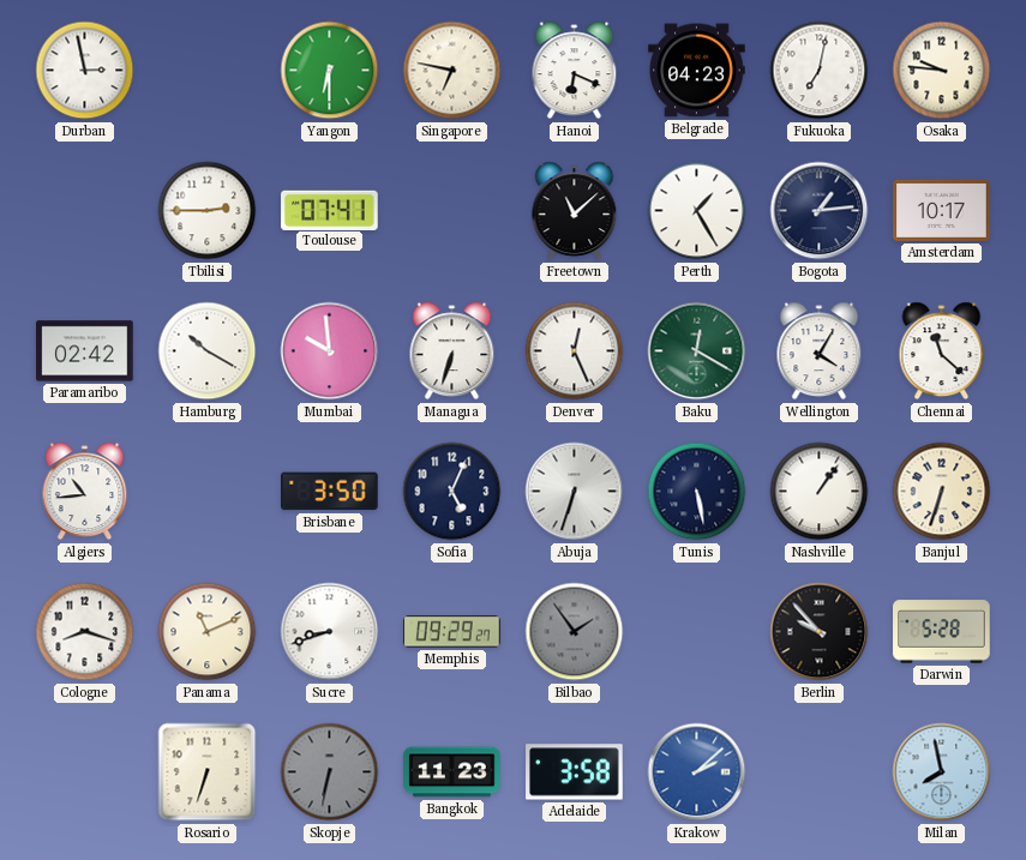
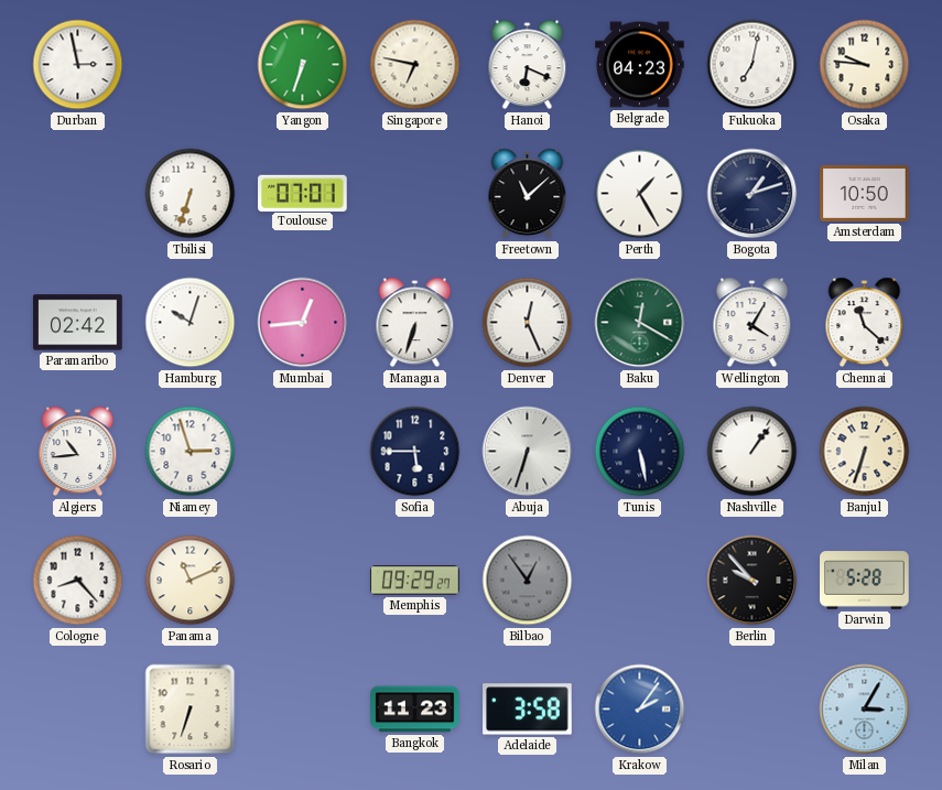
Yangon: 6:30 -> 6:33 (303, 65)
Tbilisi: 2:45 -> 6:33 (191, 194)
Toulouse: 07:41 -> 07:01 (303, 193)
Bogota: 1:14 -> 1:12 (752, 194)
Amsterdam: 10:17 -> 10:50 (865, 193)
Hamburg: 10:20 -> 10:03 (191, 323)
Mumbai: 9:59 -> 12:44 (303, 323)
Niamey: none -> 2:57 (191, 452)
Brisbane: 3:50 -> none (330, 492)
Sofia: 5:04 -> 5:45 (415, 452)
Cologne: 8:18 -> 8:23 (78, 581)
Sucre: 8:42 -> none (330, 632)
Bilbao: 1:54 -> 12:54 (528, 581)
Skopje: 6:32 -> none (330, 772)
Krakow: 2:08 -> 2:06 (640, 710)
Milan: 7:58 -> 3:05 (865, 710)
